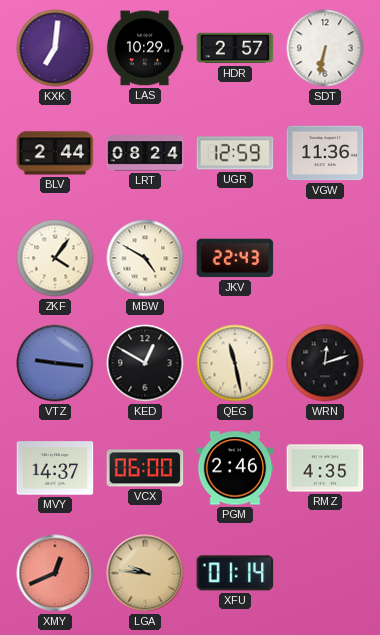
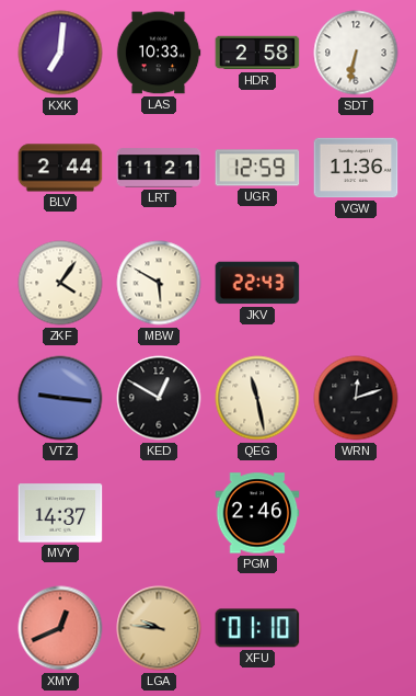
LAS: 10:29 -> 10:33 (159, 53)
HDR: 2:57 -> 2:58 (257, 53)
LRT: 08:24 -> 11:21 (159, 168)
MBW: 4:50 -> 5:50 (159, 283)
VCX: 06:00 -> none (145, 468)
RMZ: 4:35 -> none (325, 468)
XFU: 01:14 -> 01:10 (257, 628)
